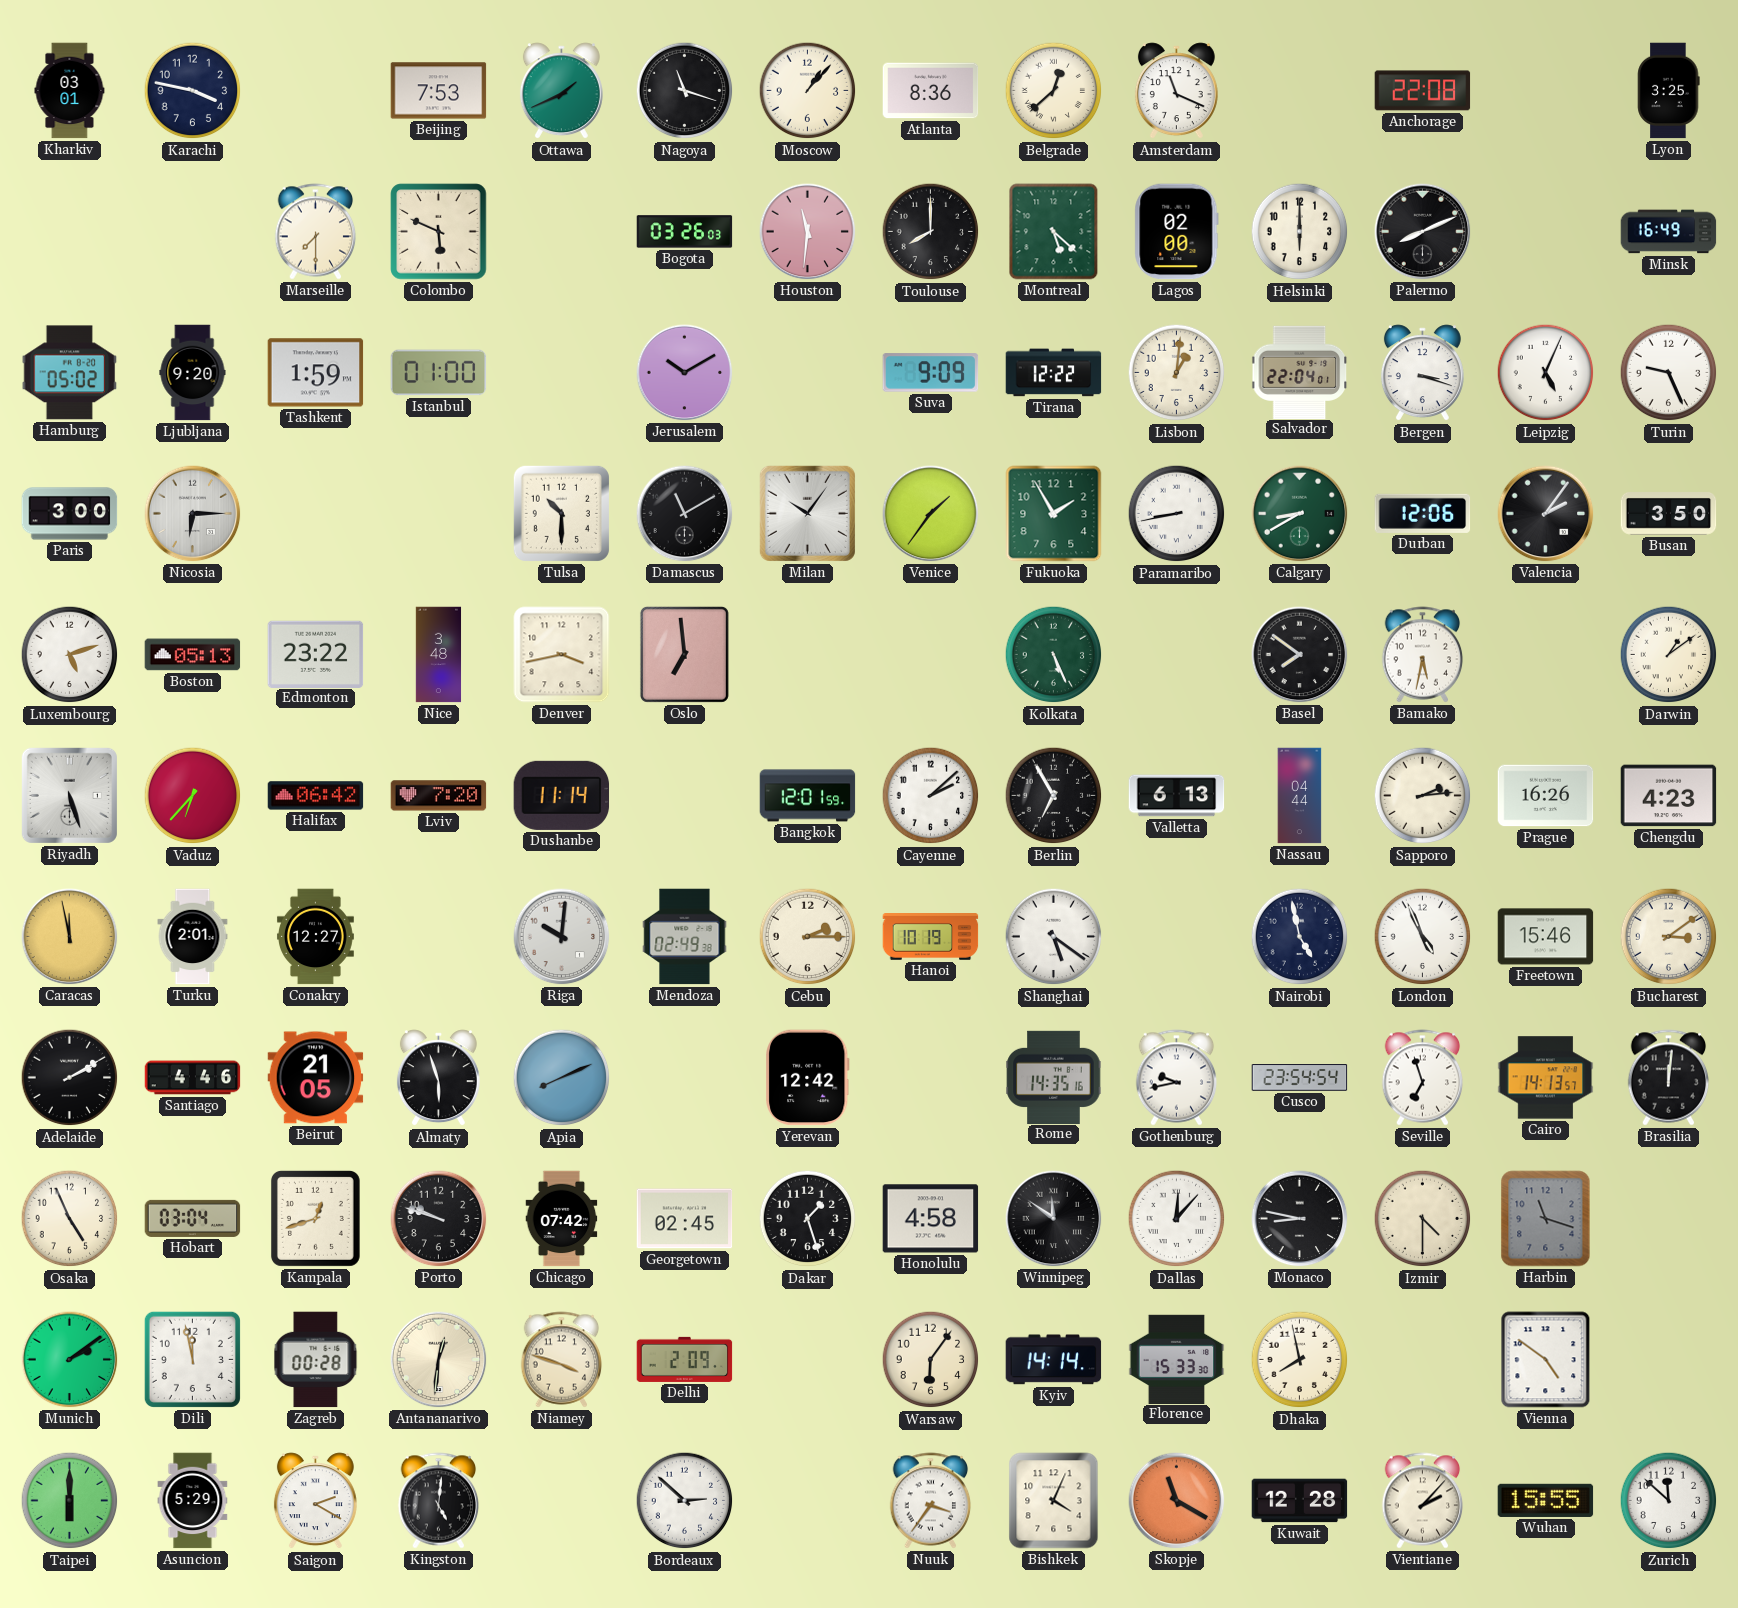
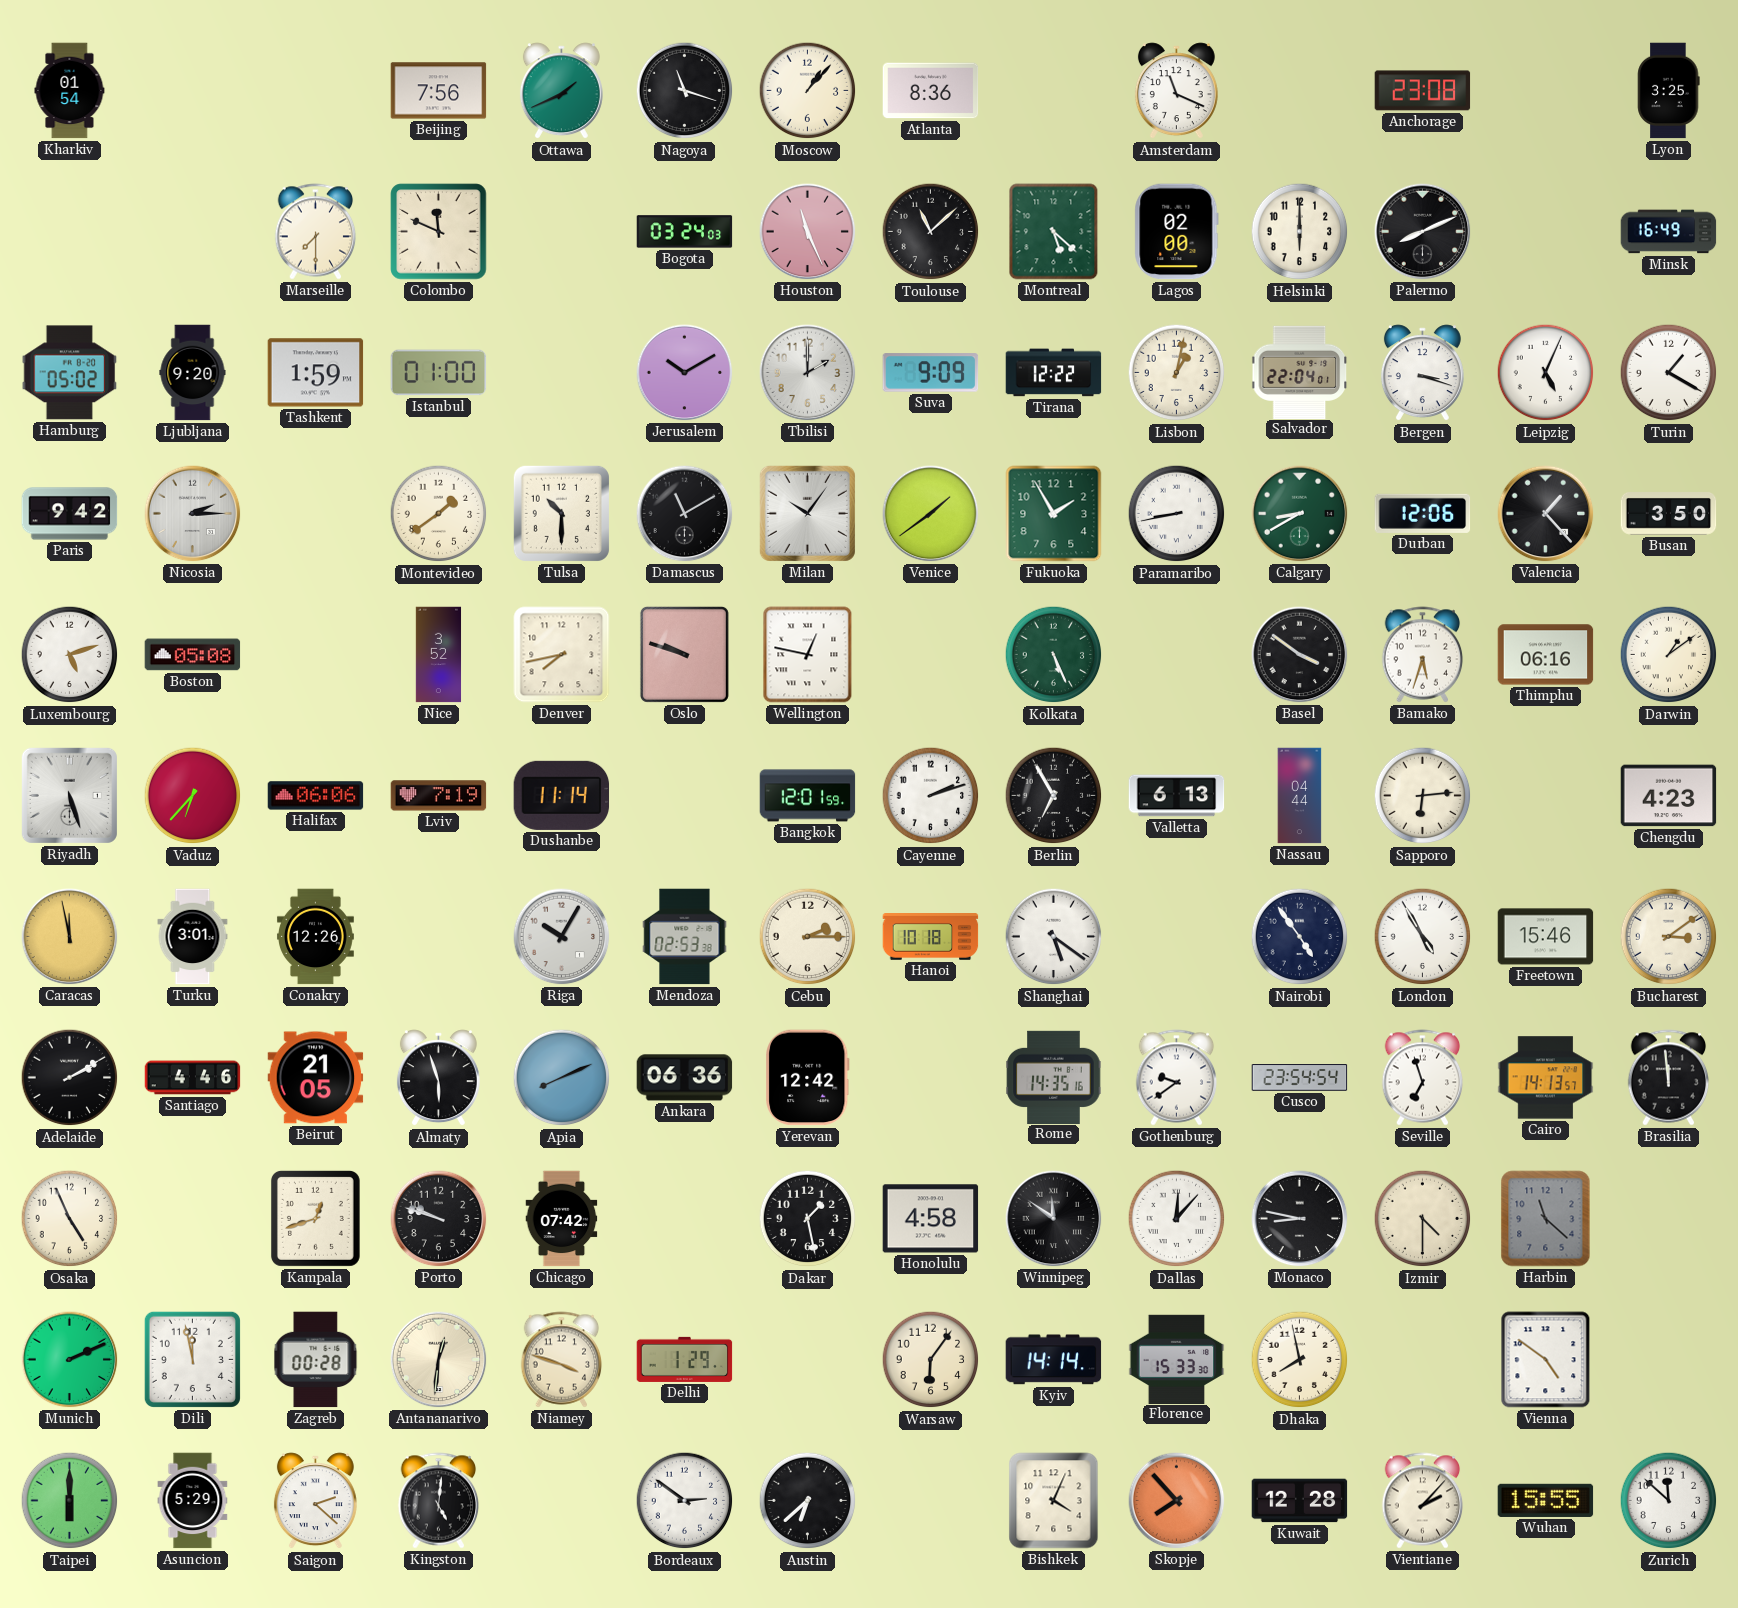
Kharkiv: 03:01 -> 01:54 (70, 91)
Karachi: 3:47 -> none (193, 91)
Beijing: 7:53 -> 7:56 (439, 91)
Belgrade: 12:38 -> none (1054, 91)
Anchorage: 22:08 -> 23:08 (1423, 91)
Colombo: 5:49 -> 11:49 (439, 232)
Bogota: 03:26 -> 03:24 (685, 232)
Houston: 11:31 -> 11:26 (808, 232)
Toulouse: 8:00 -> 11:08 (931, 232)
Tbilisi: none -> 2:00 (808, 373)
Lisbon: 1:01 -> 1:02 (1177, 373)
Turin: 9:26 -> 1:20 (1669, 373)
Paris: 3:00 -> 9:42 (70, 514)
Nicosia: 6:15 -> 2:15 (193, 514)
Montevideo: none -> 1:39 (439, 514)
Venice: 1:36 -> 1:39 (931, 514)
Valencia: 2:06 -> 1:23 (1546, 514)
Boston: 05:13 -> 05:08 (193, 655)
Edmonton: 23:22 -> none (316, 654)
Nice: 3:48 -> 3:52 (439, 655)
Denver: 3:43 -> 7:43 (562, 655)
Oslo: 6:59 -> 9:48 (684, 654)
Wellington: none -> 12:47 (808, 655)
Basel: 7:51 -> 3:51 (1300, 655)
Bamako: 5:32 -> 5:33 (1423, 655)
Thimphu: none -> 06:16 (1546, 655)
Halifax: 06:42 -> 06:06 (316, 796)
Lviv: 7:20 -> 7:19 (439, 796)
Cayenne: 2:08 -> 2:12 (931, 796)
Sapporo: 2:14 -> 6:14 (1423, 796)
Prague: 16:26 -> none (1546, 796)
Turku: 2:01 -> 3:01 (193, 937)
Conakry: 12:27 -> 12:26 (315, 937)
Riga: 10:01 -> 10:05 (562, 937)
Mendoza: 02:49 -> 02:53 (685, 937)
Hanoi: 10:19 -> 10:18 (931, 937)
Nairobi: 4:58 -> 4:54 (1300, 937)
London: 4:56 -> 4:55 (1423, 937)
Ankara: none -> 06:36 (685, 1078)
Gothenburg: 9:43 -> 9:39 (1177, 1078)
Brasilia: 12:01 -> 11:59 (1669, 1078)
Hobart: 03:04 -> none (193, 1218)
Georgetown: 02:45 -> none (685, 1219)
Dakar: 1:27 -> 1:28 (808, 1219)
Harbin: 11:18 -> 11:22 (1546, 1219)
Munich: 2:09 -> 2:11 (70, 1360)
Delhi: 2:09 -> 1:29 (685, 1359)
Saigon: 2:20 -> 2:22 (315, 1501)
Bordeaux: 2:52 -> 2:51 (685, 1501)
Austin: none -> 6:38 (808, 1501)
Nuuk: 3:36 -> none (931, 1501)
Skopje: 11:20 -> 7:53 (1177, 1501)
